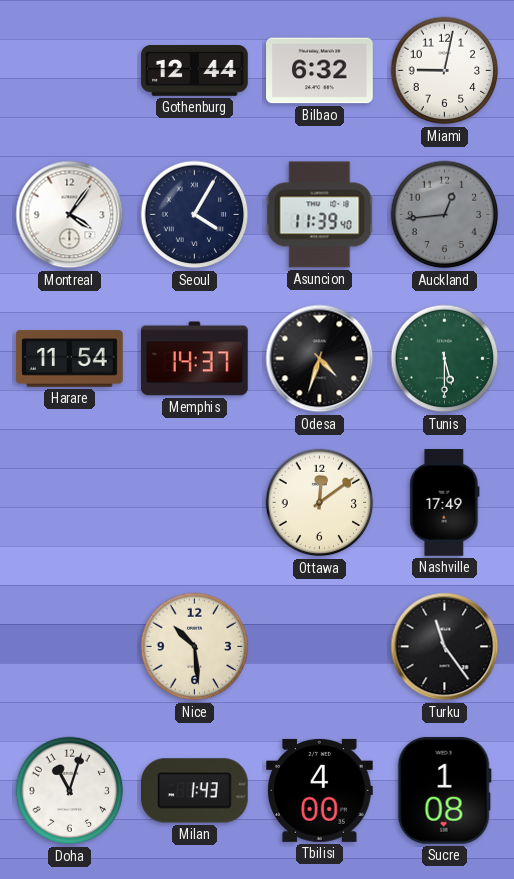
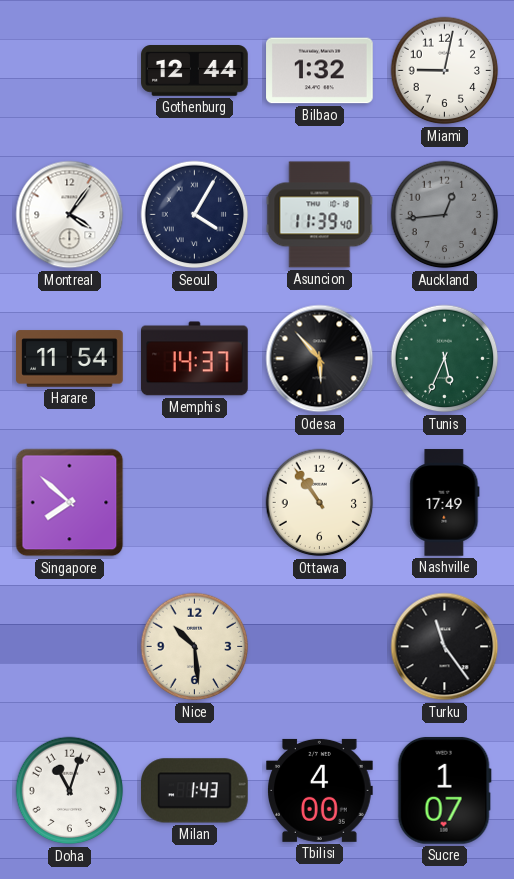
Bilbao: 6:32 -> 1:32 (320, 71)
Odesa: 4:33 -> 5:53 (320, 359)
Tunis: 5:30 -> 5:34 (445, 359)
Singapore: none -> 7:52 (70, 503)
Ottawa: 12:09 -> 10:54 (320, 503)
Sucre: 1:08 -> 1:07 (444, 791)
